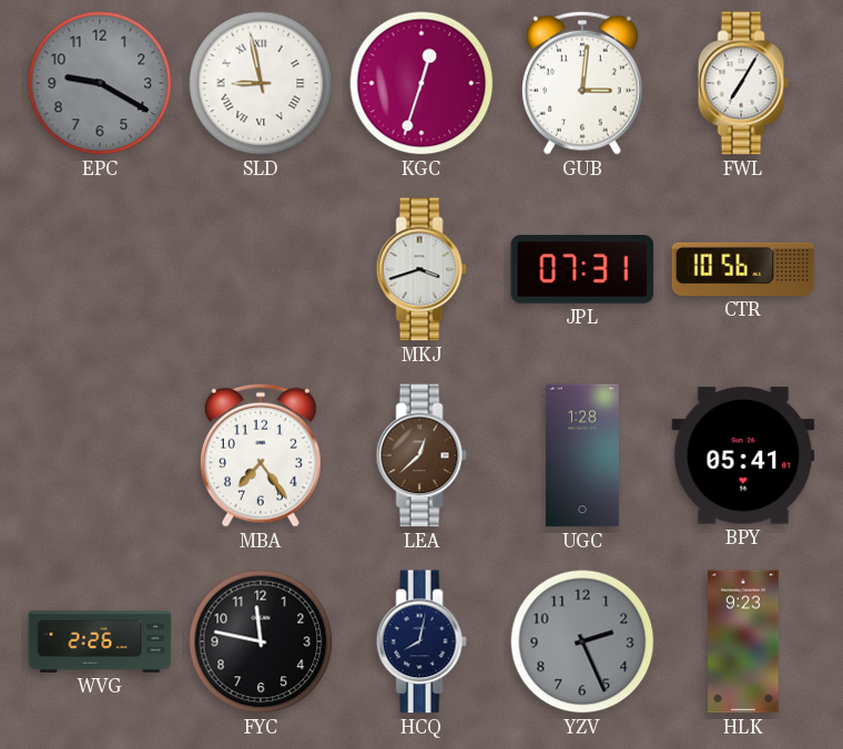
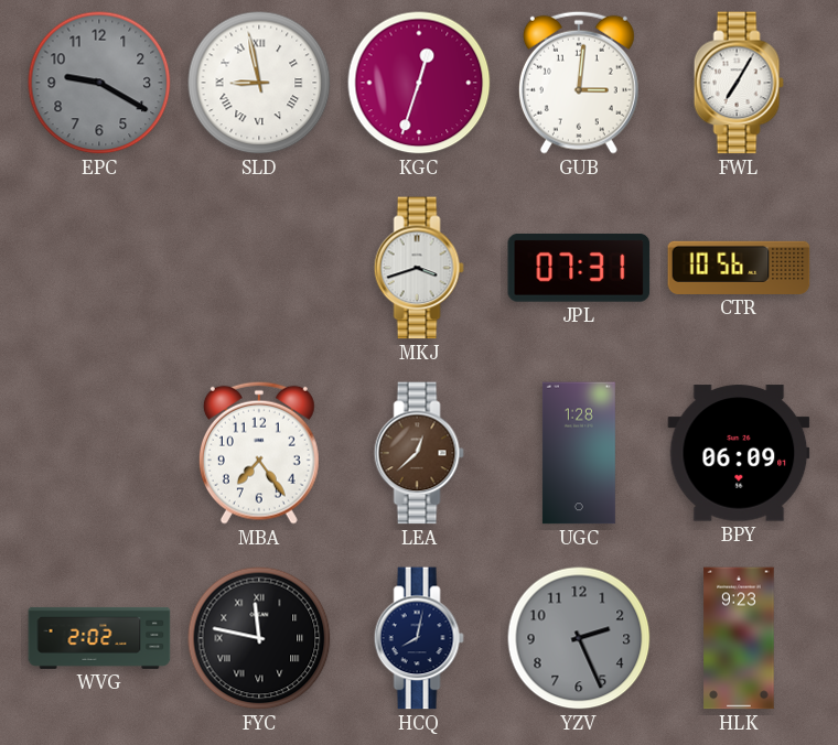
BPY: 05:41 -> 06:09 (739, 453)
WVG: 2:26 -> 2:02 (99, 638)
FYC numerals: Arabic -> Roman (259, 638)
